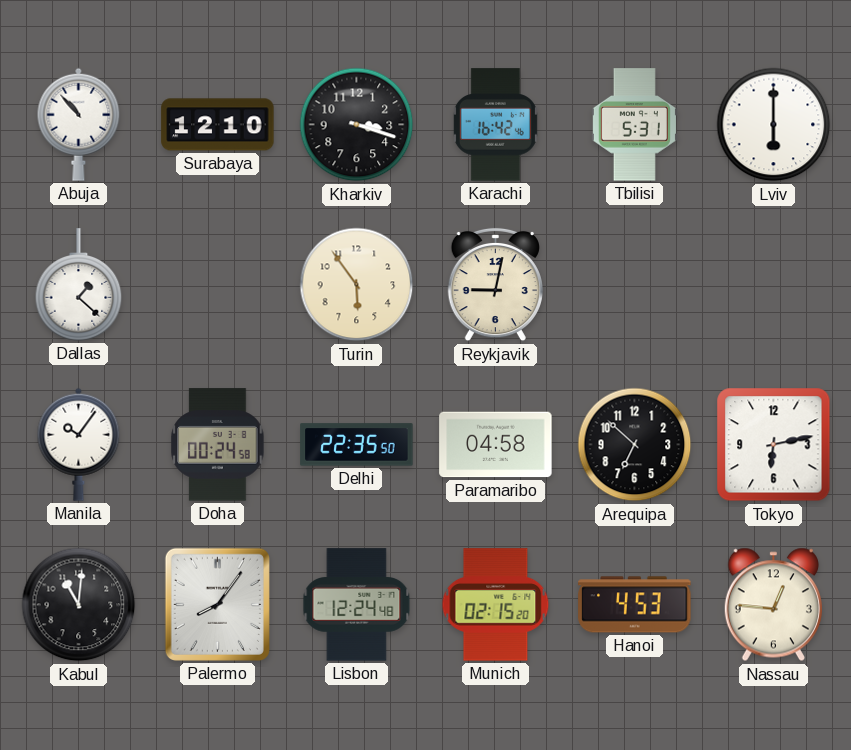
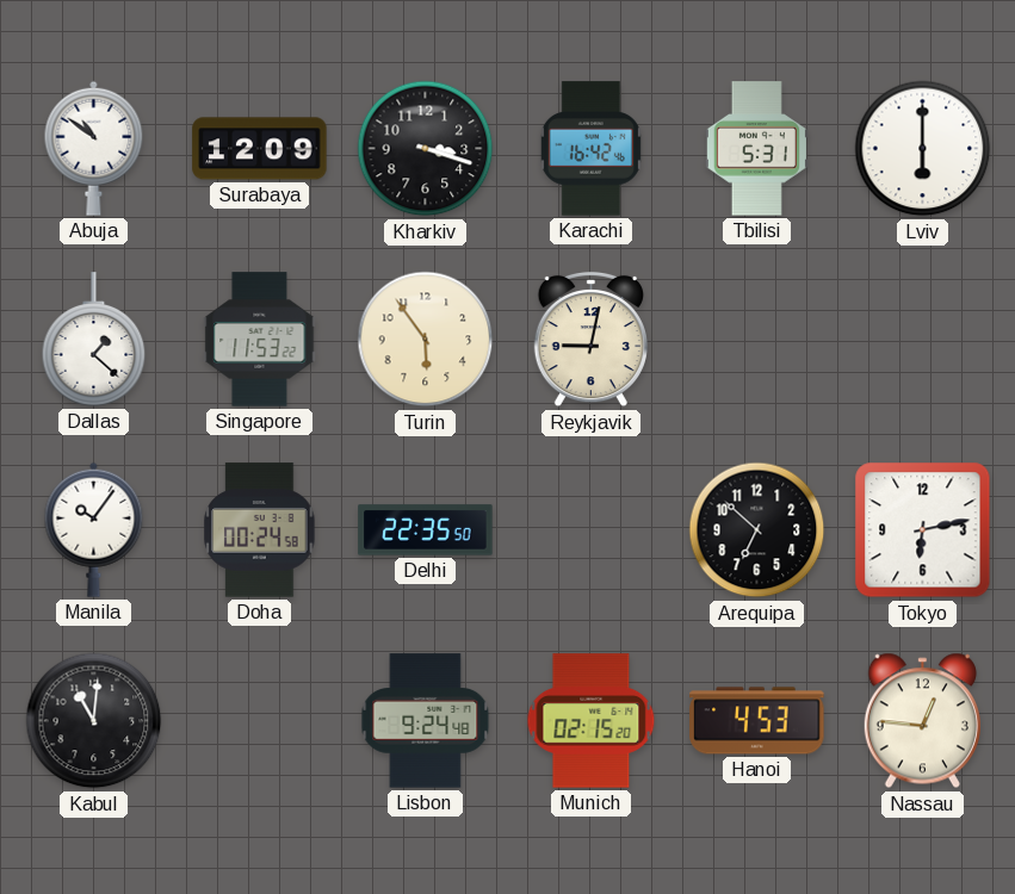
Abuja: 10:53 -> 10:51 (94, 148)
Surabaya: 12:10 -> 12:09 (260, 149)
Singapore: none -> 11:53 (260, 340)
Paramaribo: 04:58 -> none (496, 445)
Palermo: 8:06 -> none (217, 604)
Lisbon: 12:24 -> 9:24 (426, 721)
